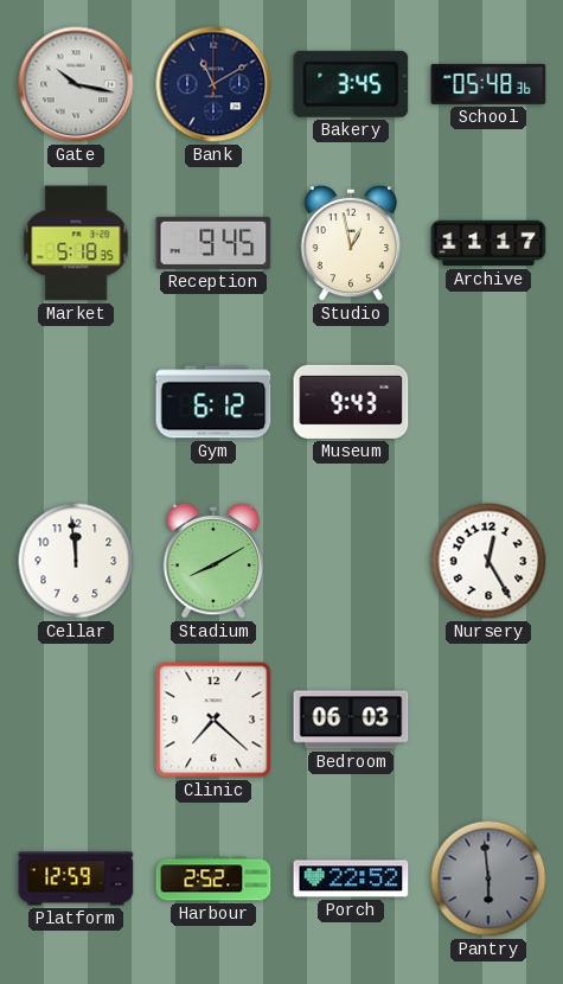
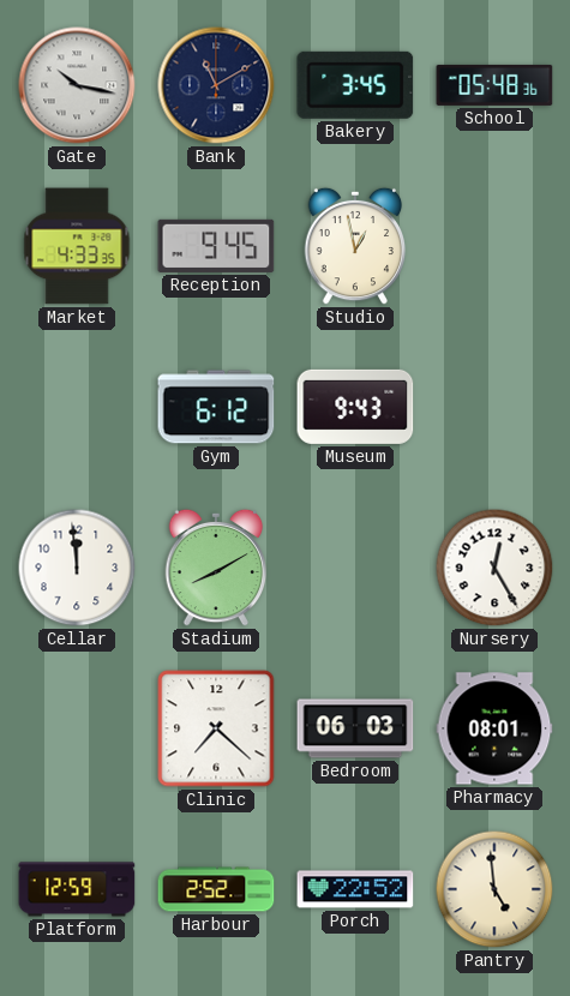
Market: 5:18 -> 4:33 (77, 246)
Archive: 11:17 -> none (488, 243)
Pharmacy: none -> 08:01 (494, 728)
Pantry: 5:59 -> 4:59 (494, 889)
Pantry dial: grey -> cream (494, 889)
